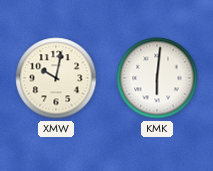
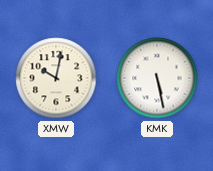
KMK: 6:01 -> 5:28 (157, 78)
